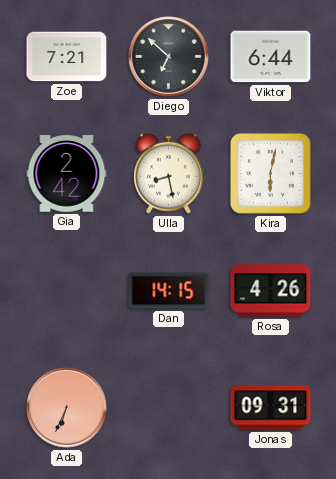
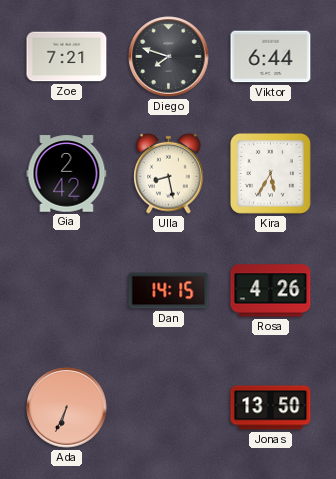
Diego: 6:52 -> 7:48 (169, 57)
Kira: 6:02 -> 5:35 (270, 173)
Jonas: 09:31 -> 13:50 (271, 408)
